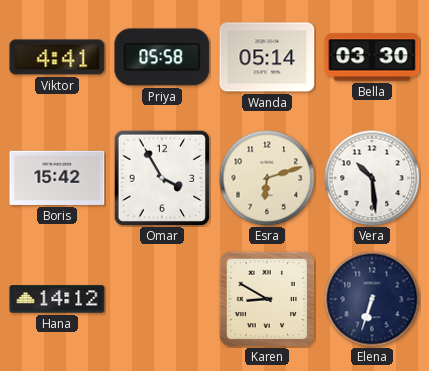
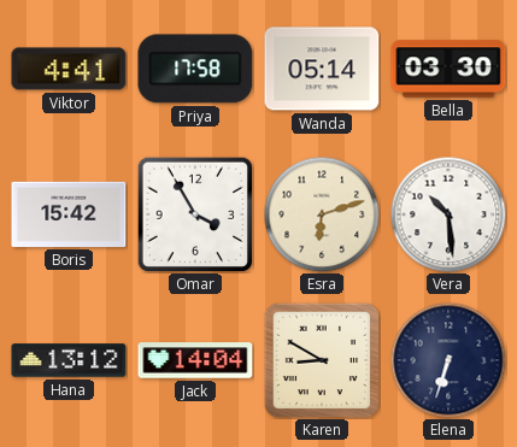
Priya: 05:58 -> 17:58 (195, 69)
Hana: 14:12 -> 13:12 (69, 360)
Jack: none -> 14:04 (195, 360)
